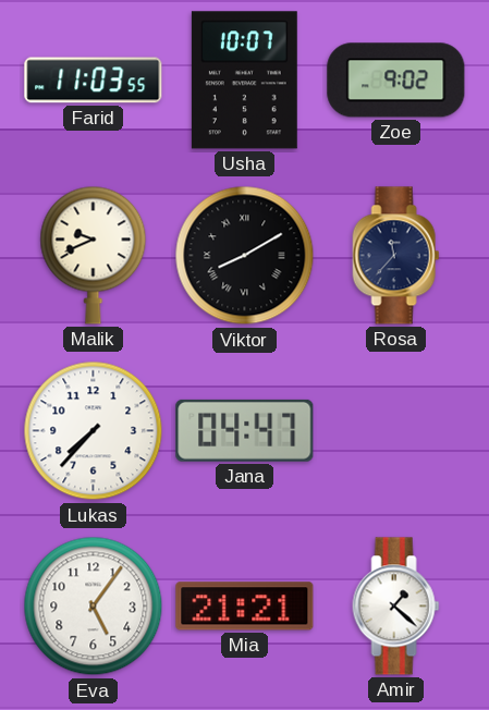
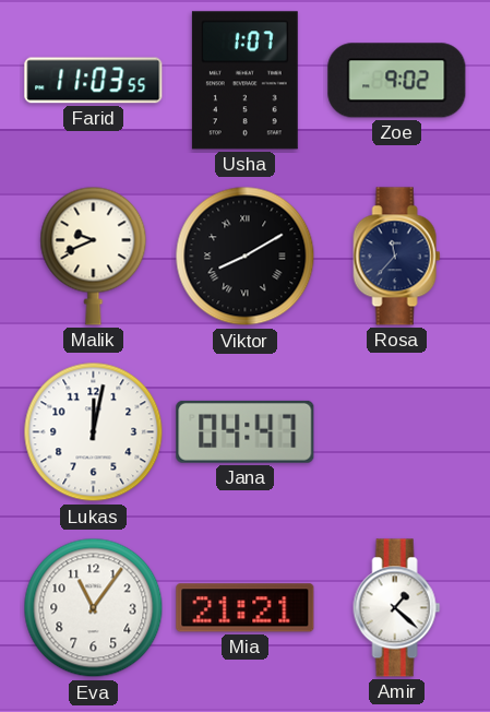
Usha: 10:07 -> 1:07 (244, 81)
Lukas: 7:37 -> 12:02 (94, 432)
Eva: 5:06 -> 11:06 (94, 608)
